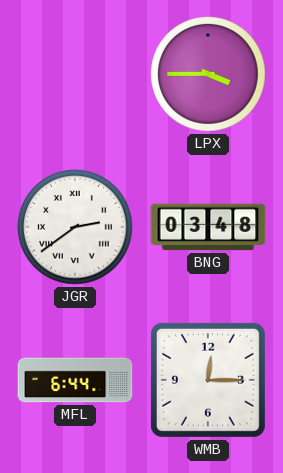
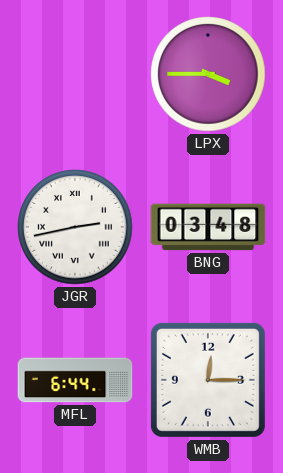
JGR: 2:39 -> 2:43 (75, 227)
